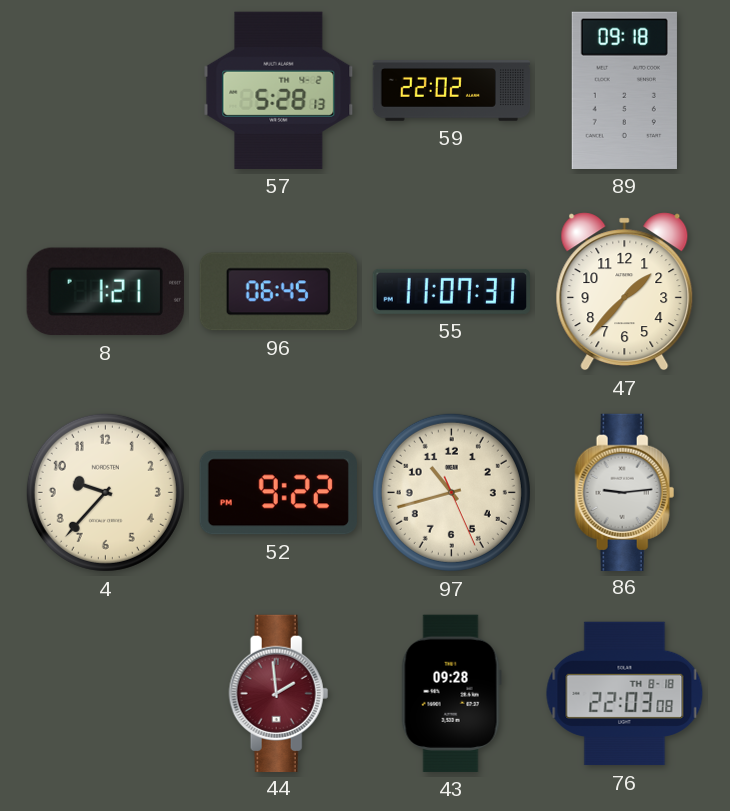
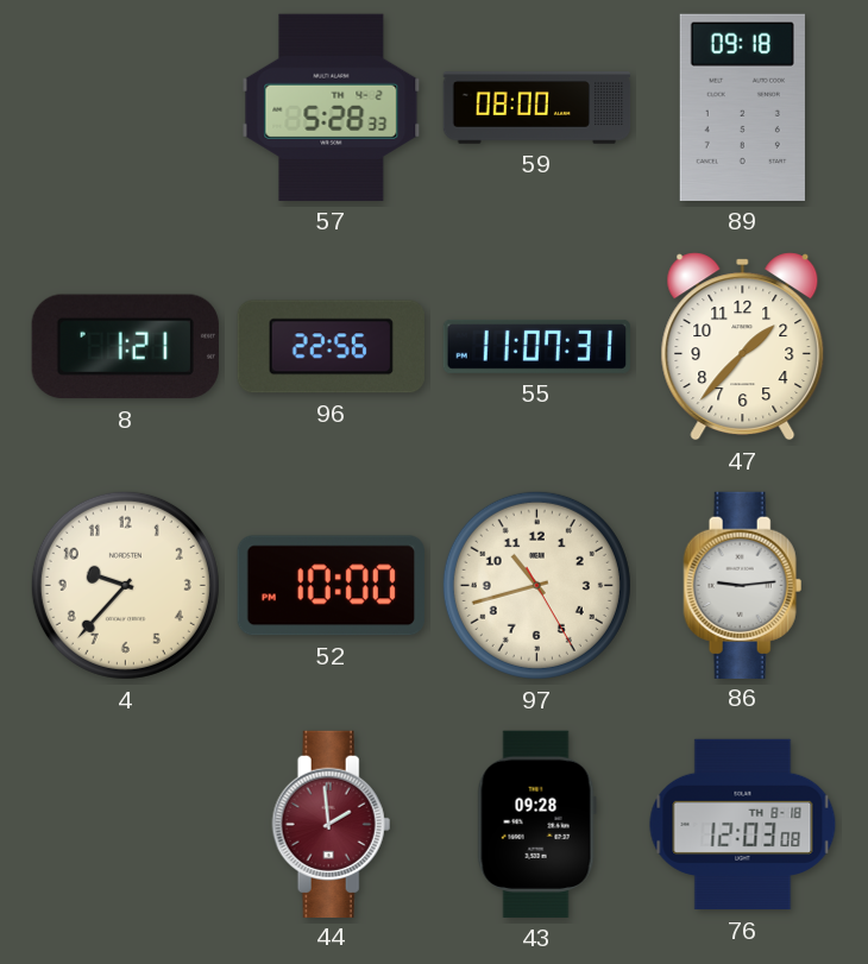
57: 5:28:13 -> 5:28:33 (332, 107)
59: 22:02 -> 08:00 (537, 108)
96: 06:45 -> 22:56 (331, 347)
52: 9:22 -> 10:00 (331, 586)
97: 10:42:26 -> 10:42:25 (536, 585)
76: 22:03 -> 12:03 (743, 825)
